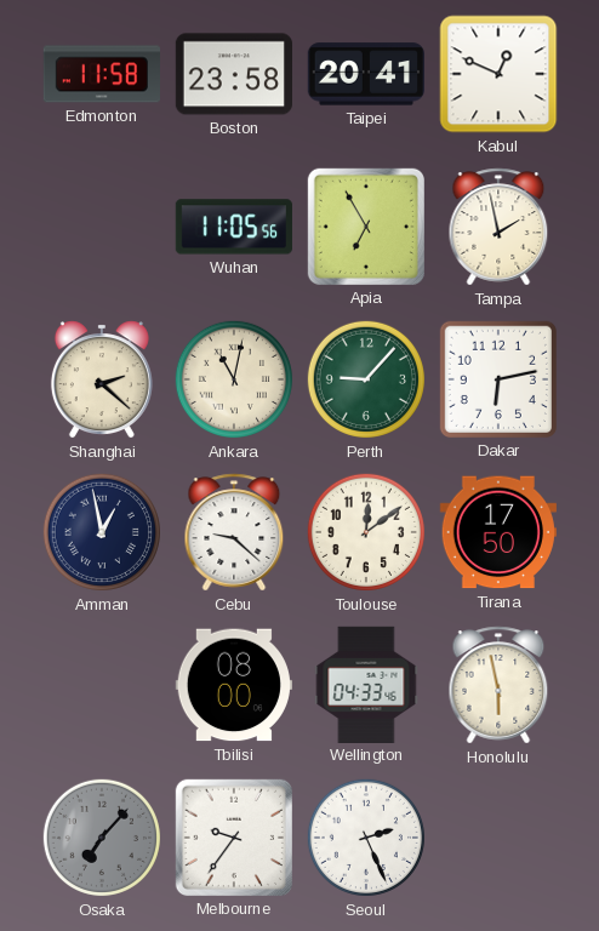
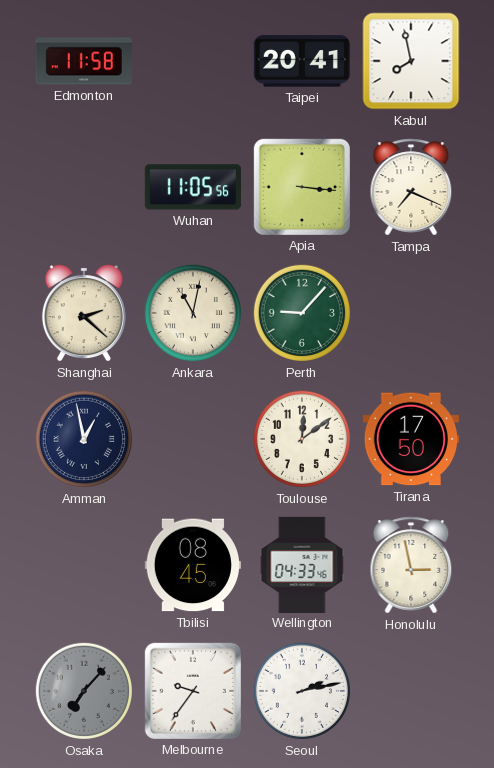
Boston: 23:58 -> none (233, 74)
Kabul: 12:49 -> 7:58 (411, 61)
Apia: 6:55 -> 3:16 (302, 187)
Tampa: 1:58 -> 7:19 (411, 187)
Dakar: 6:13 -> none (498, 379)
Cebu: 9:22 -> none (234, 532)
Tbilisi: 08:00 -> 08:45 (193, 565)
Honolulu: 5:58 -> 2:58 (411, 565)
Seoul: 2:26 -> 2:13 (302, 691)
